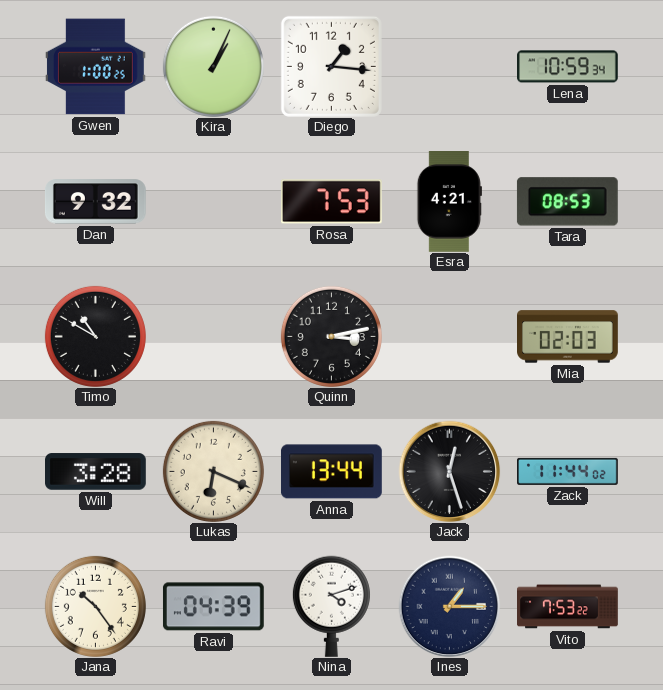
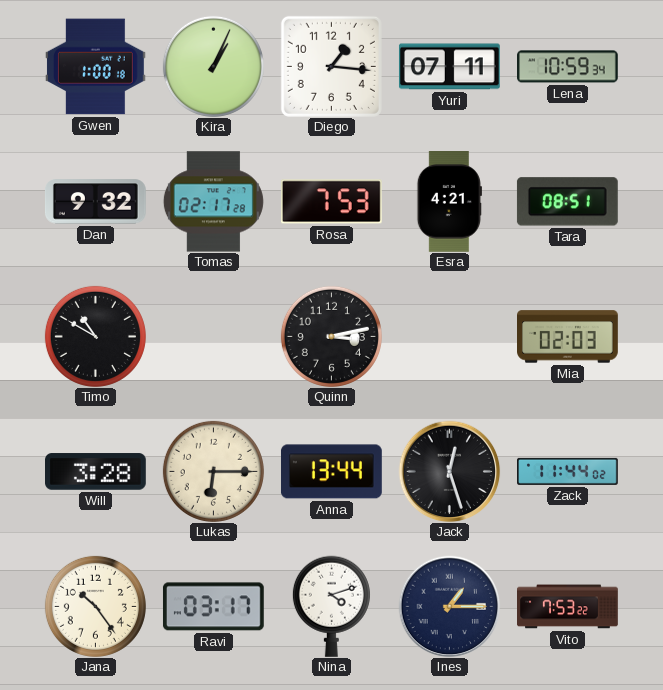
Gwen: 1:00:25 -> 1:00:18 (95, 67)
Yuri: none -> 07:11 (449, 67)
Tomas: none -> 02:17 (213, 202)
Tara: 08:53 -> 08:51 (567, 202)
Lukas: 6:19 -> 6:15 (213, 471)
Ravi: 04:39 -> 03:17 (213, 607)
